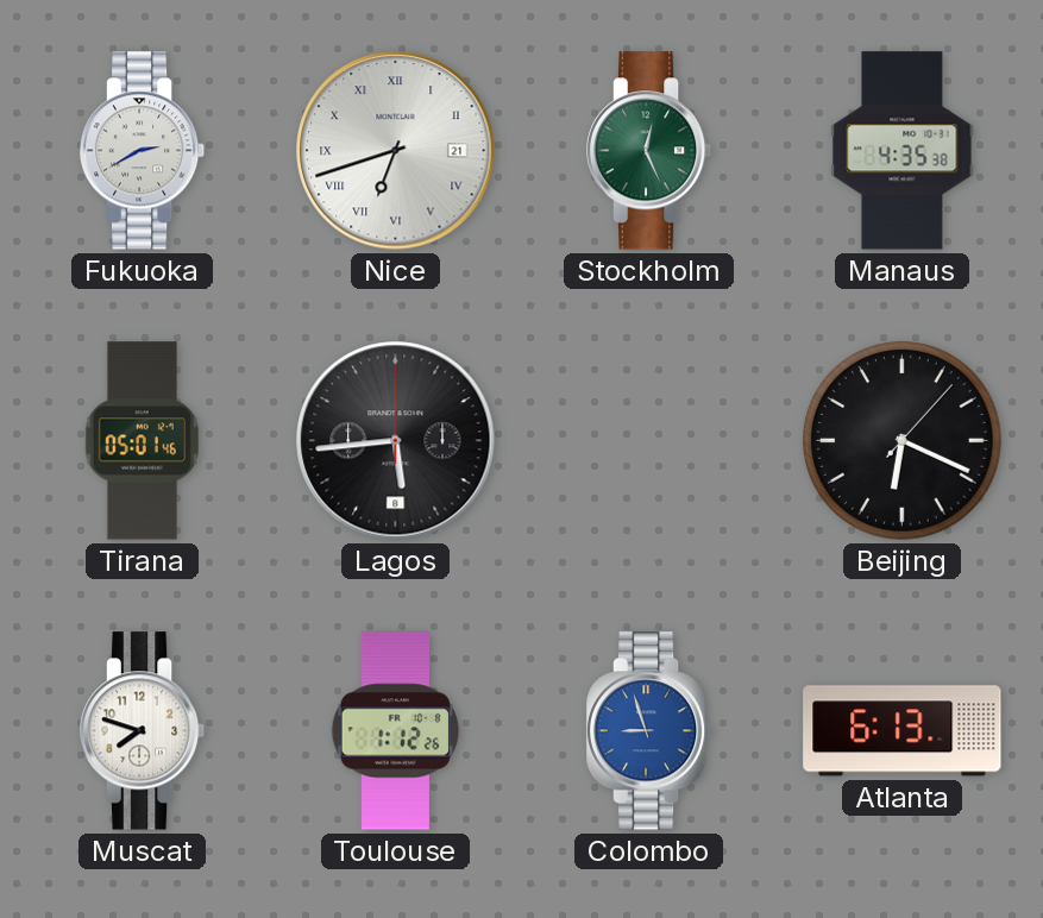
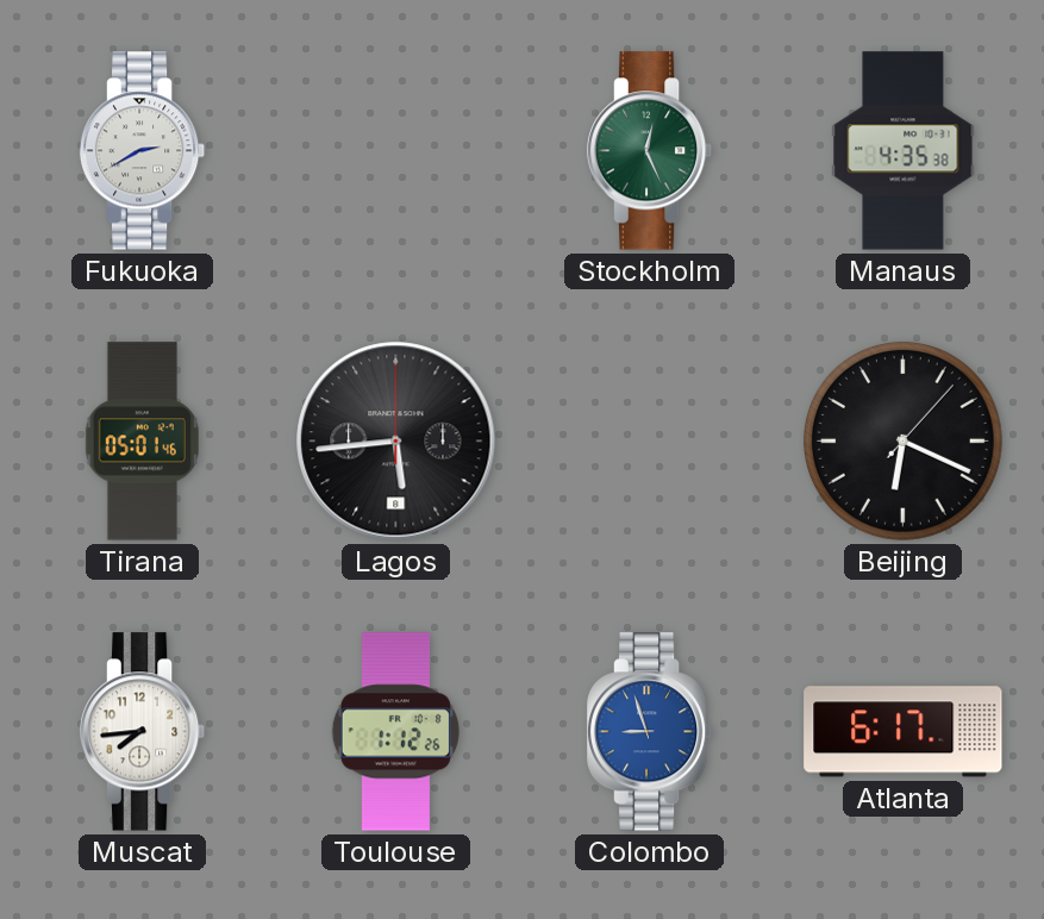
Nice: 6:42 -> none (396, 151)
Muscat: 7:48 -> 7:44 (143, 732)
Atlanta: 6:13 -> 6:17 (904, 732)
